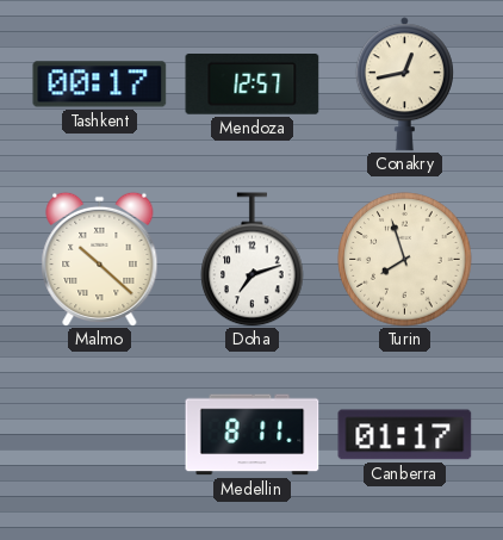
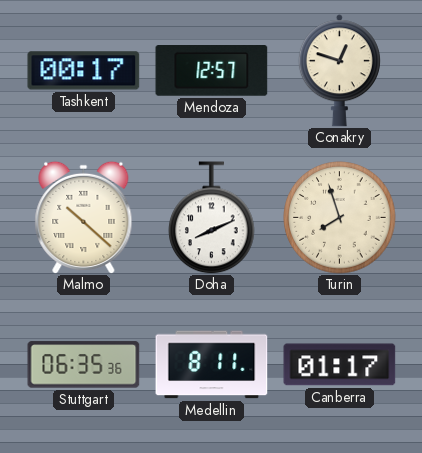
Conakry: 12:43 -> 12:48 (339, 71)
Doha: 7:12 -> 8:11 (212, 218)
Stuttgart: none -> 06:35 (84, 365)
